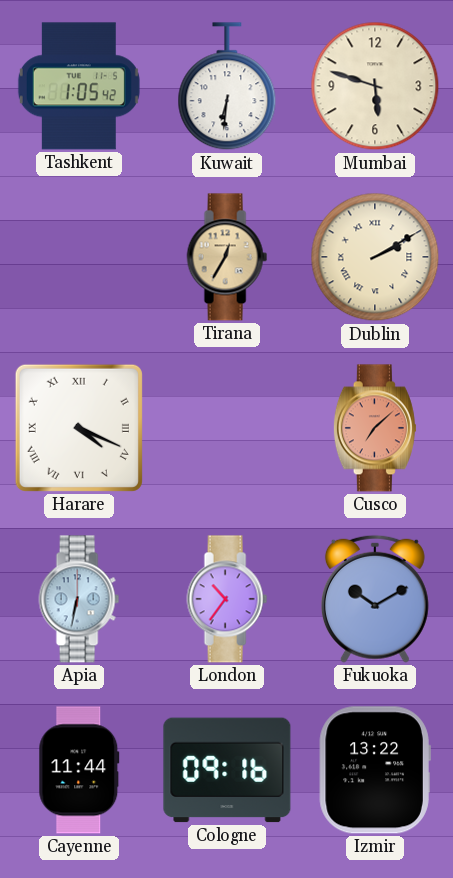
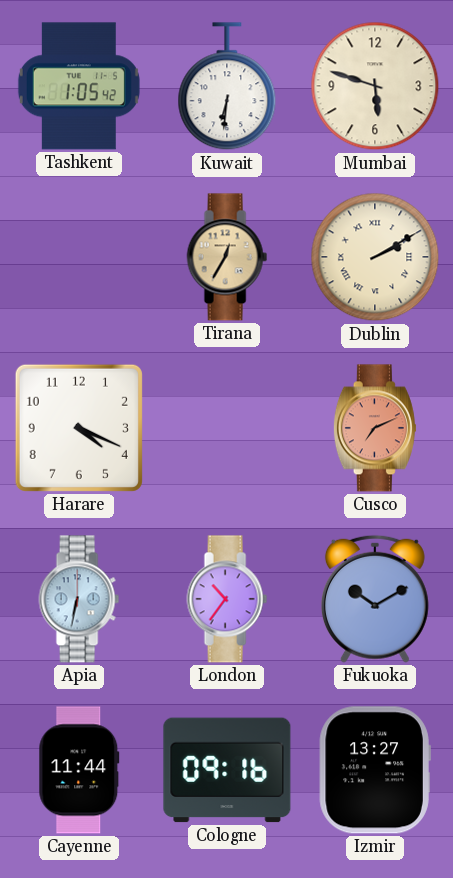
Harare numerals: Roman -> Arabic (79, 428)
Cusco: 7:08 -> 7:11 (375, 428)
Izmir: 13:22 -> 13:27 (375, 770)
